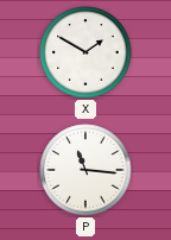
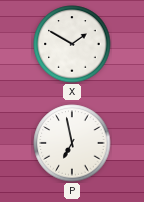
P: 11:16 -> 6:58 (72, 143)
